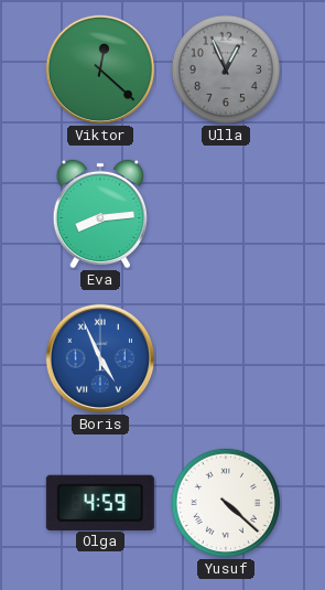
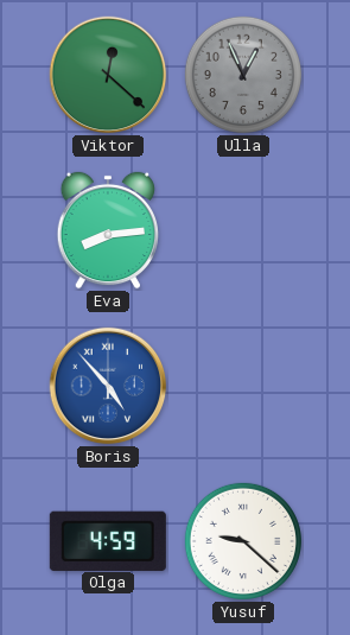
Boris: 4:56 -> 4:53 (108, 386)
Yusuf: 4:22 -> 9:22 (243, 541)
